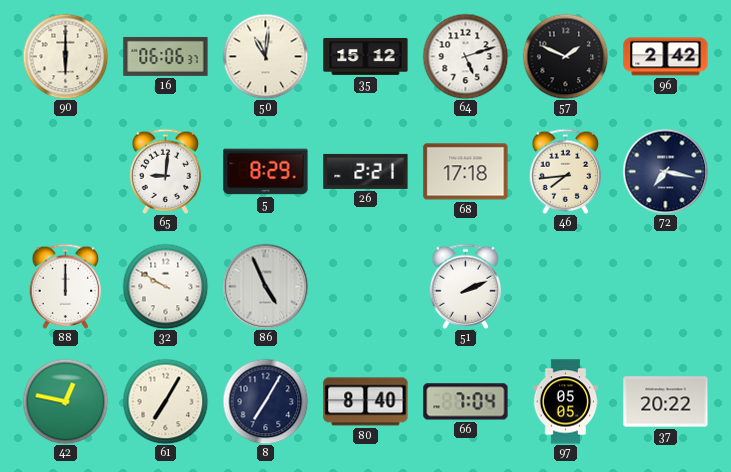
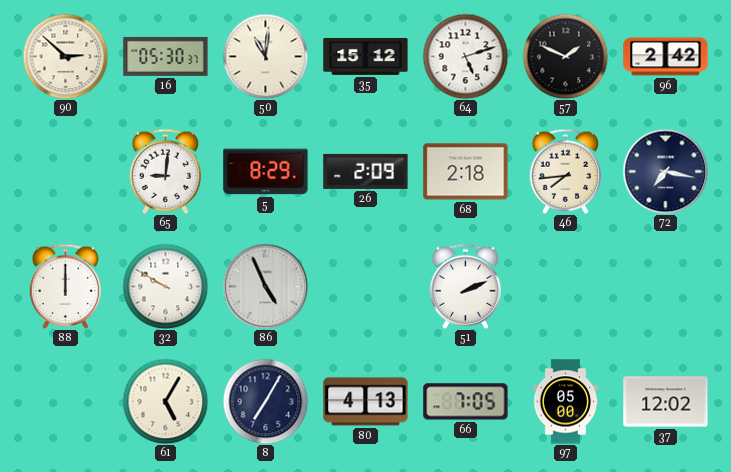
90: 6:00 -> 2:52 (65, 56)
16: 06:06 -> 05:30 (166, 56)
26: 2:21 -> 2:09 (366, 171)
68: 17:18 -> 2:18 (466, 172)
42: 12:47 -> none (65, 401)
61: 7:05 -> 5:05 (165, 401)
80: 8:40 -> 4:13 (366, 402)
66: 7:04 -> 7:05 (466, 402)
97: 05:05 -> 05:00 (566, 402)
37: 20:22 -> 12:02 (666, 402)
